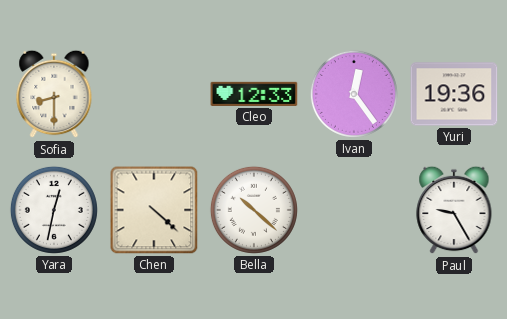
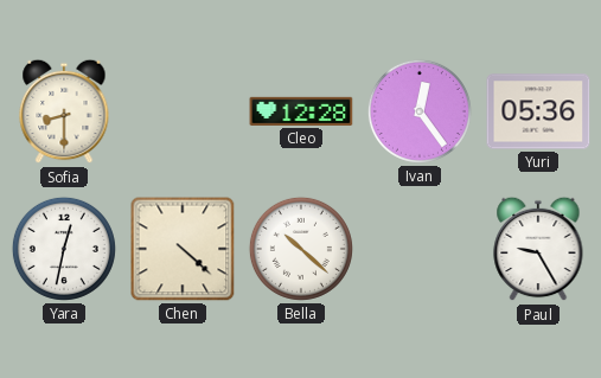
Cleo: 12:33 -> 12:28 (301, 111)
Yuri: 19:36 -> 05:36 (538, 111)
